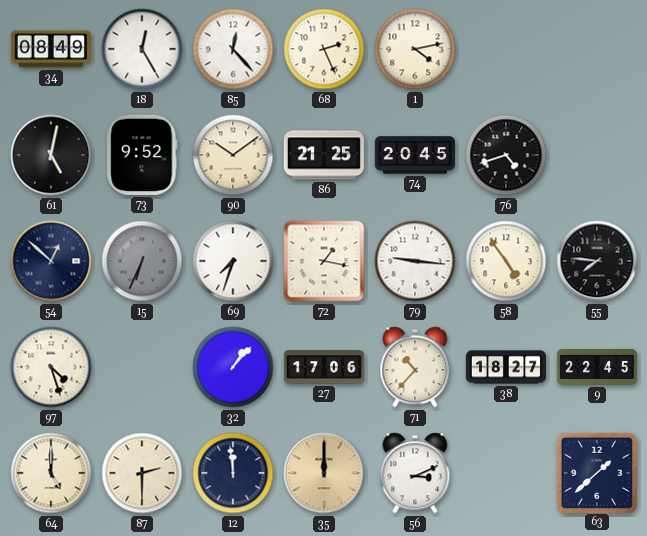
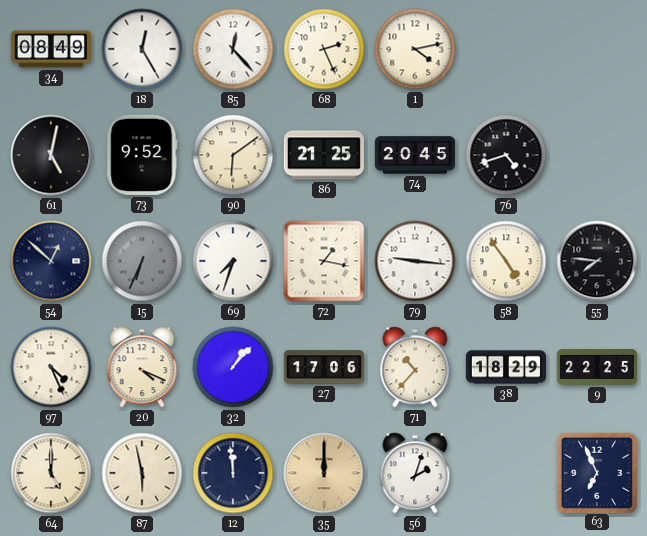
90: 10:09 -> 6:09 (233, 155)
97: 4:27 -> 4:26 (51, 367)
20: none -> 4:19 (142, 367)
38: 18:27 -> 18:29 (505, 367)
9: 22:45 -> 22:25 (597, 368)
87: 2:30 -> 5:58 (142, 473)
56: 3:11 -> 2:03 (415, 473)
63: 1:38 -> 6:56 (596, 472)
